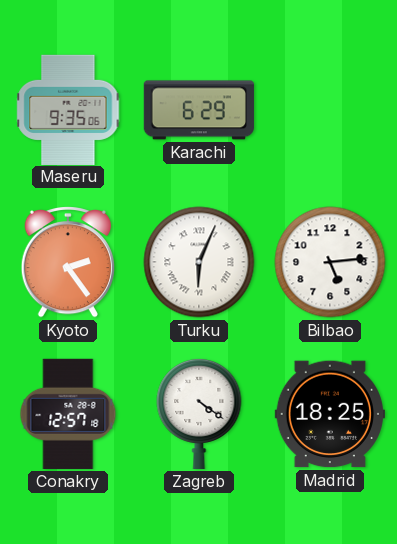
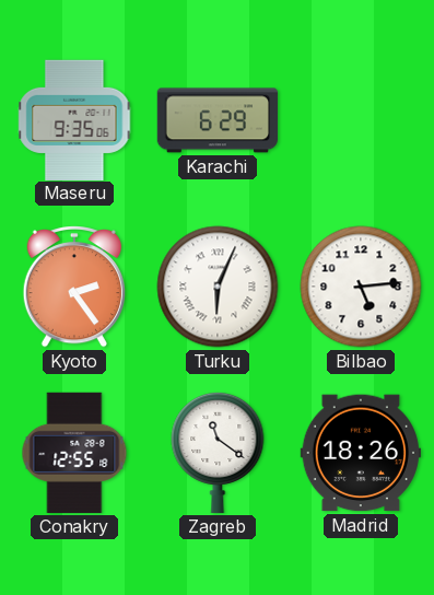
Conakry: 12:57 -> 12:55 (74, 453)
Zagreb: 4:21 -> 11:21 (218, 452)
Madrid: 18:25 -> 18:26 (361, 453)
